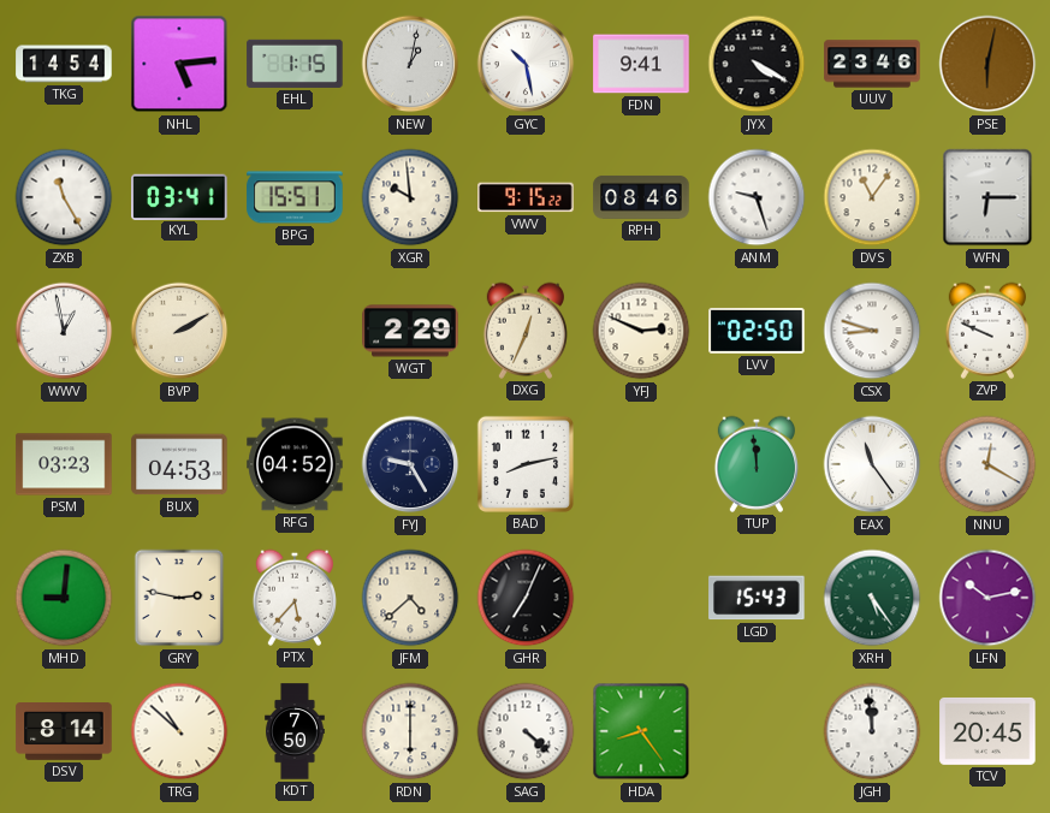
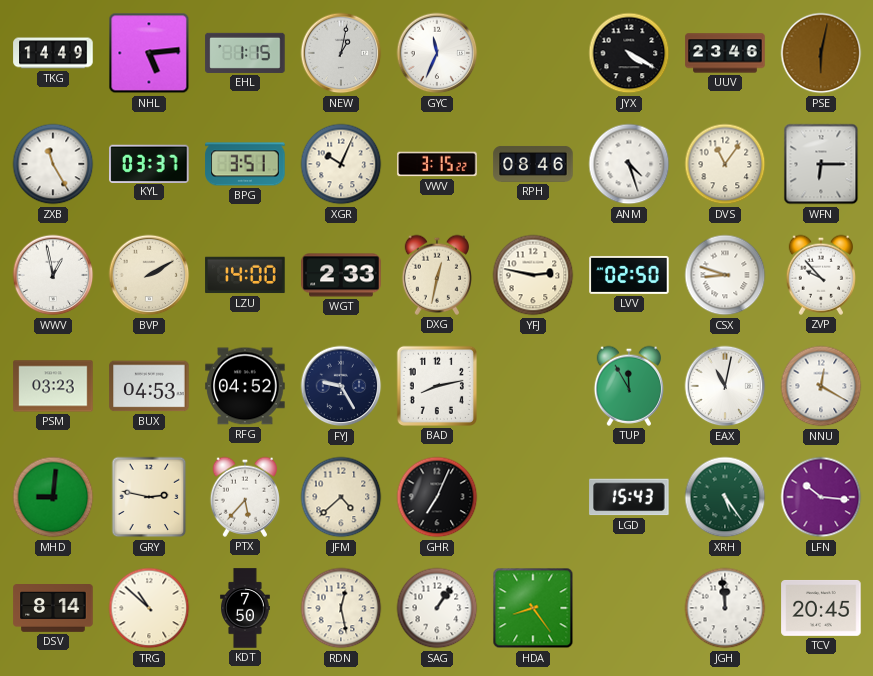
TKG: 14:54 -> 14:49 (53, 53)
GYC: 10:28 -> 11:34 (437, 53)
FDN: 9:41 -> none (641, 64)
KYL: 03:41 -> 03:37 (149, 163)
BPG: 15:51 -> 3:51 (245, 164)
XGR: 9:59 -> 10:04 (341, 164)
VWV: 9:15 -> 3:15 (437, 164)
ANM: 9:27 -> 4:27 (629, 164)
LZU: none -> 14:00 (245, 275)
WGT: 2:29 -> 2:33 (341, 275)
DXG: 12:34 -> 12:32 (436, 275)
YFJ: 2:49 -> 2:47 (533, 275)
ZVP: 9:49 -> 9:53 (820, 275)
TUP: 11:59 -> 11:55 (628, 386)
EAX: 11:24 -> 11:02 (725, 386)
LFN: 10:13 -> 10:16 (821, 497)
RDN: 6:00 -> 12:28 (341, 608)
SAG: 4:22 -> 1:06 (437, 608)
